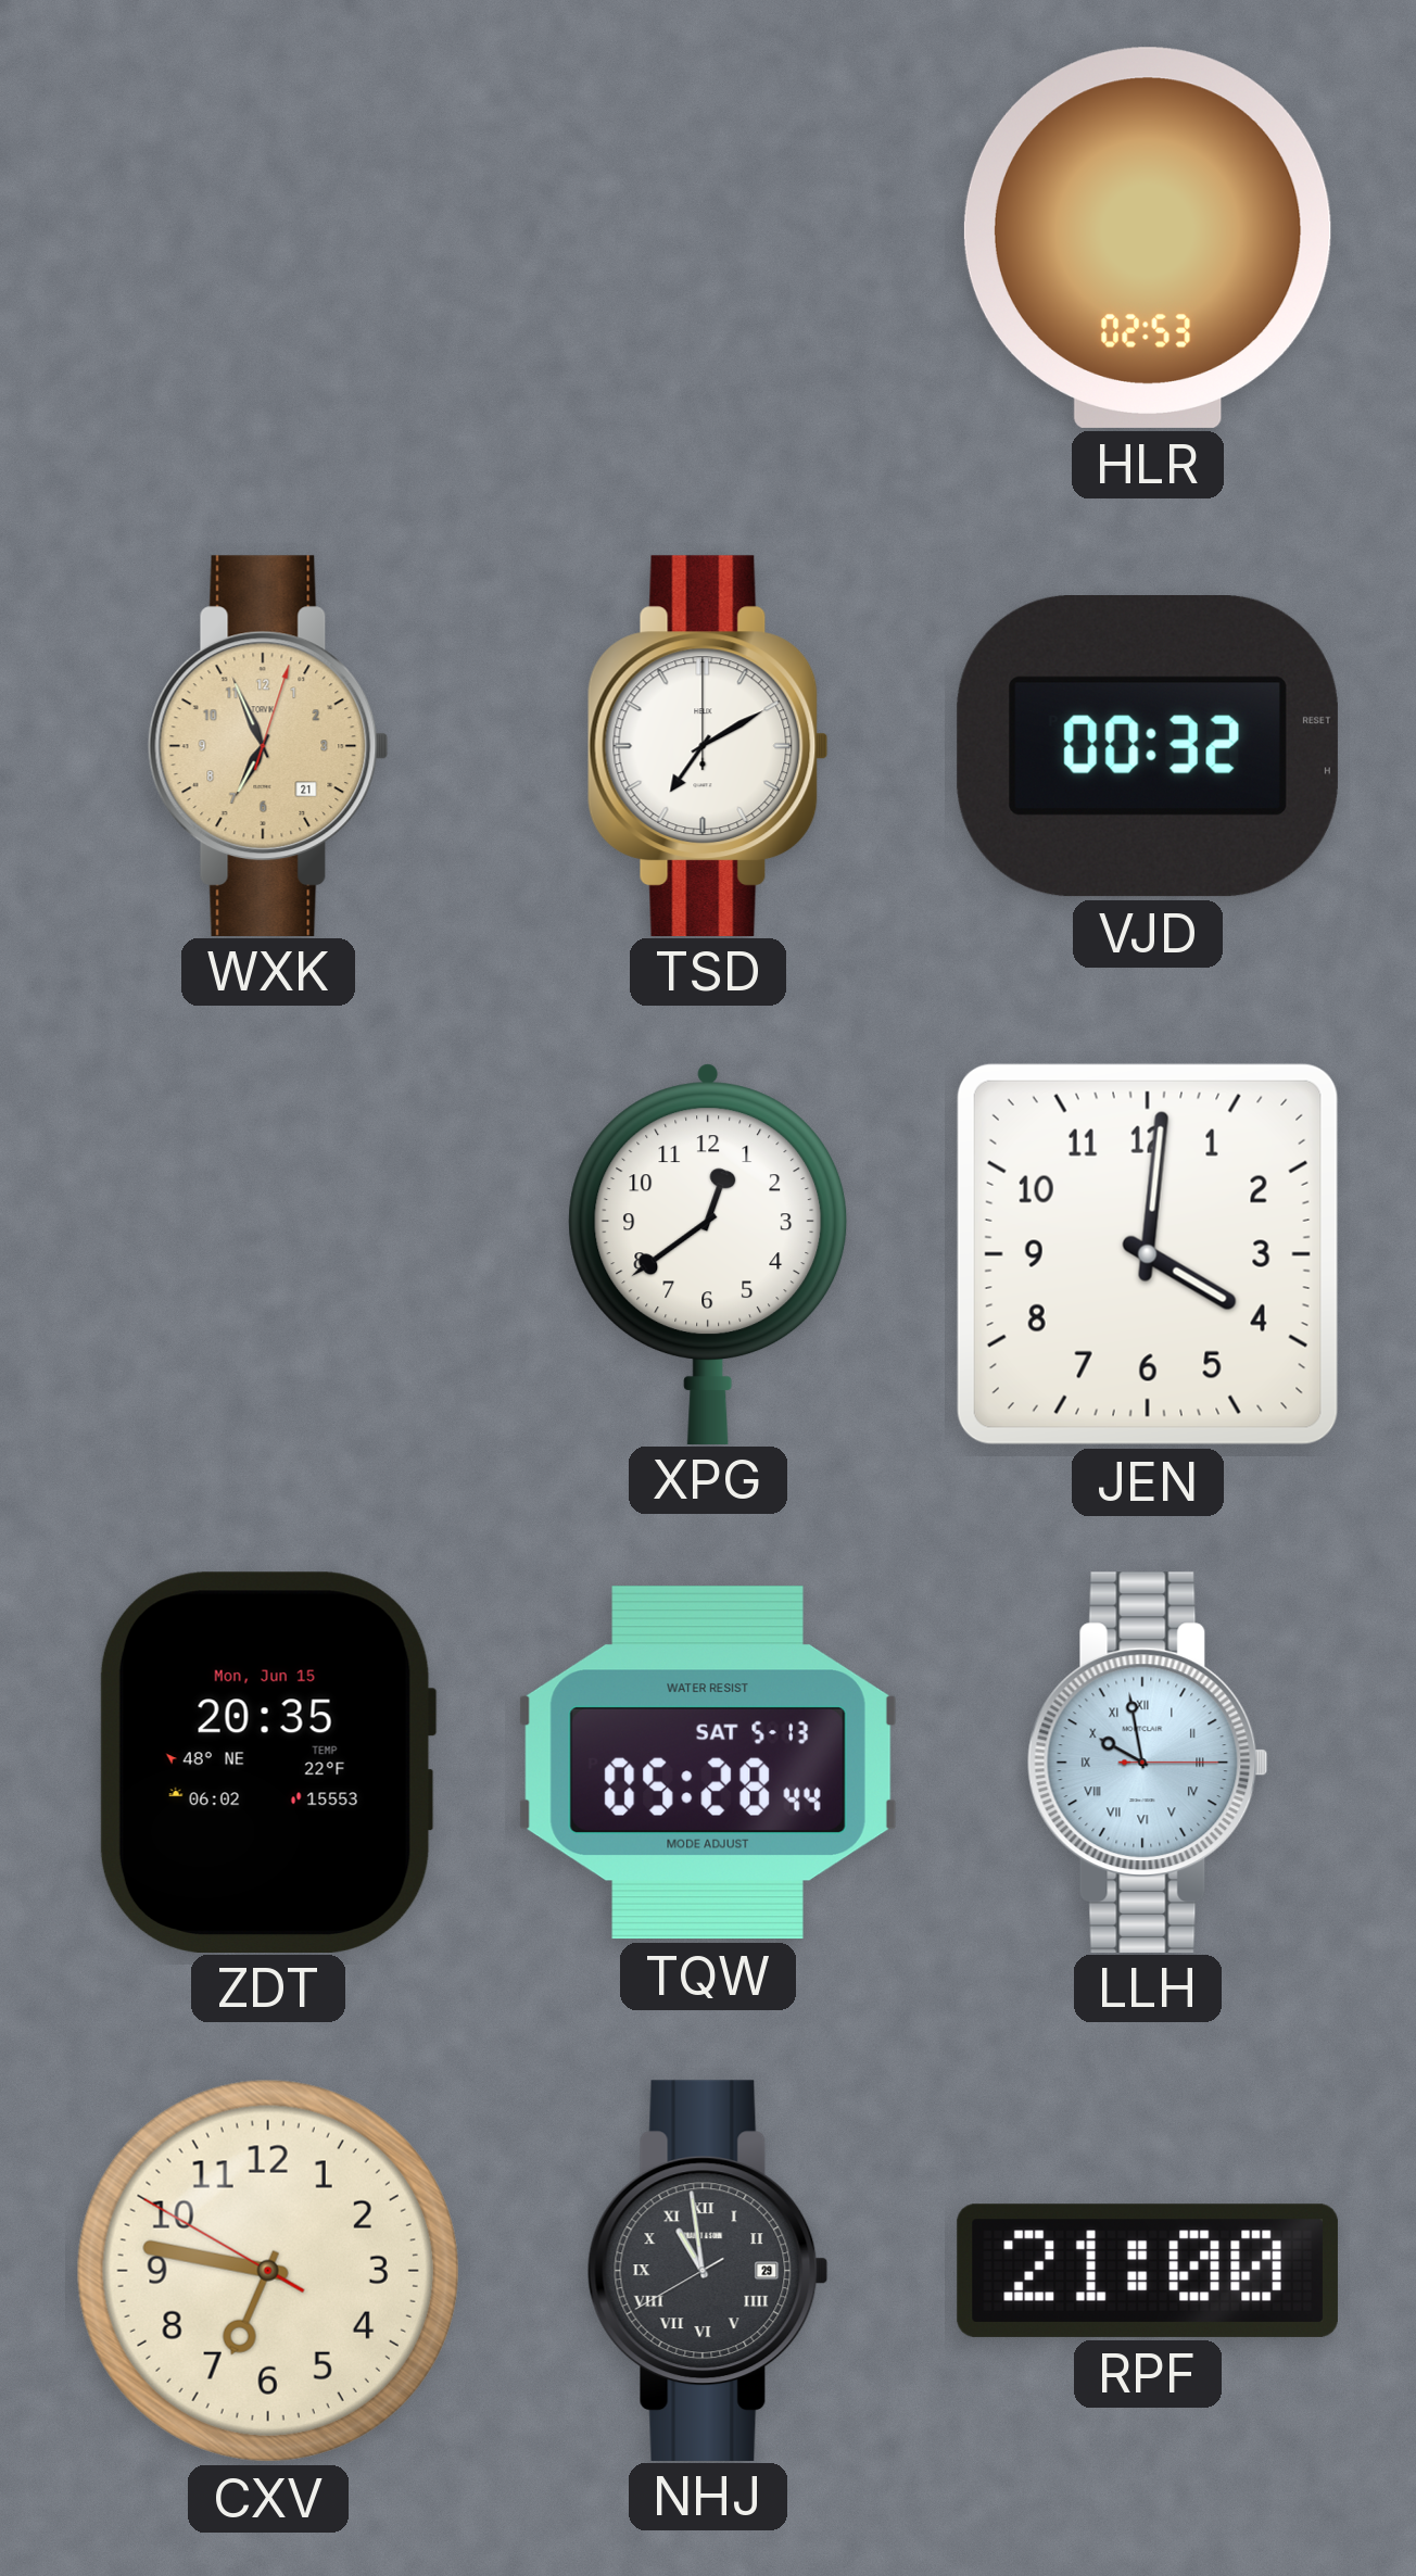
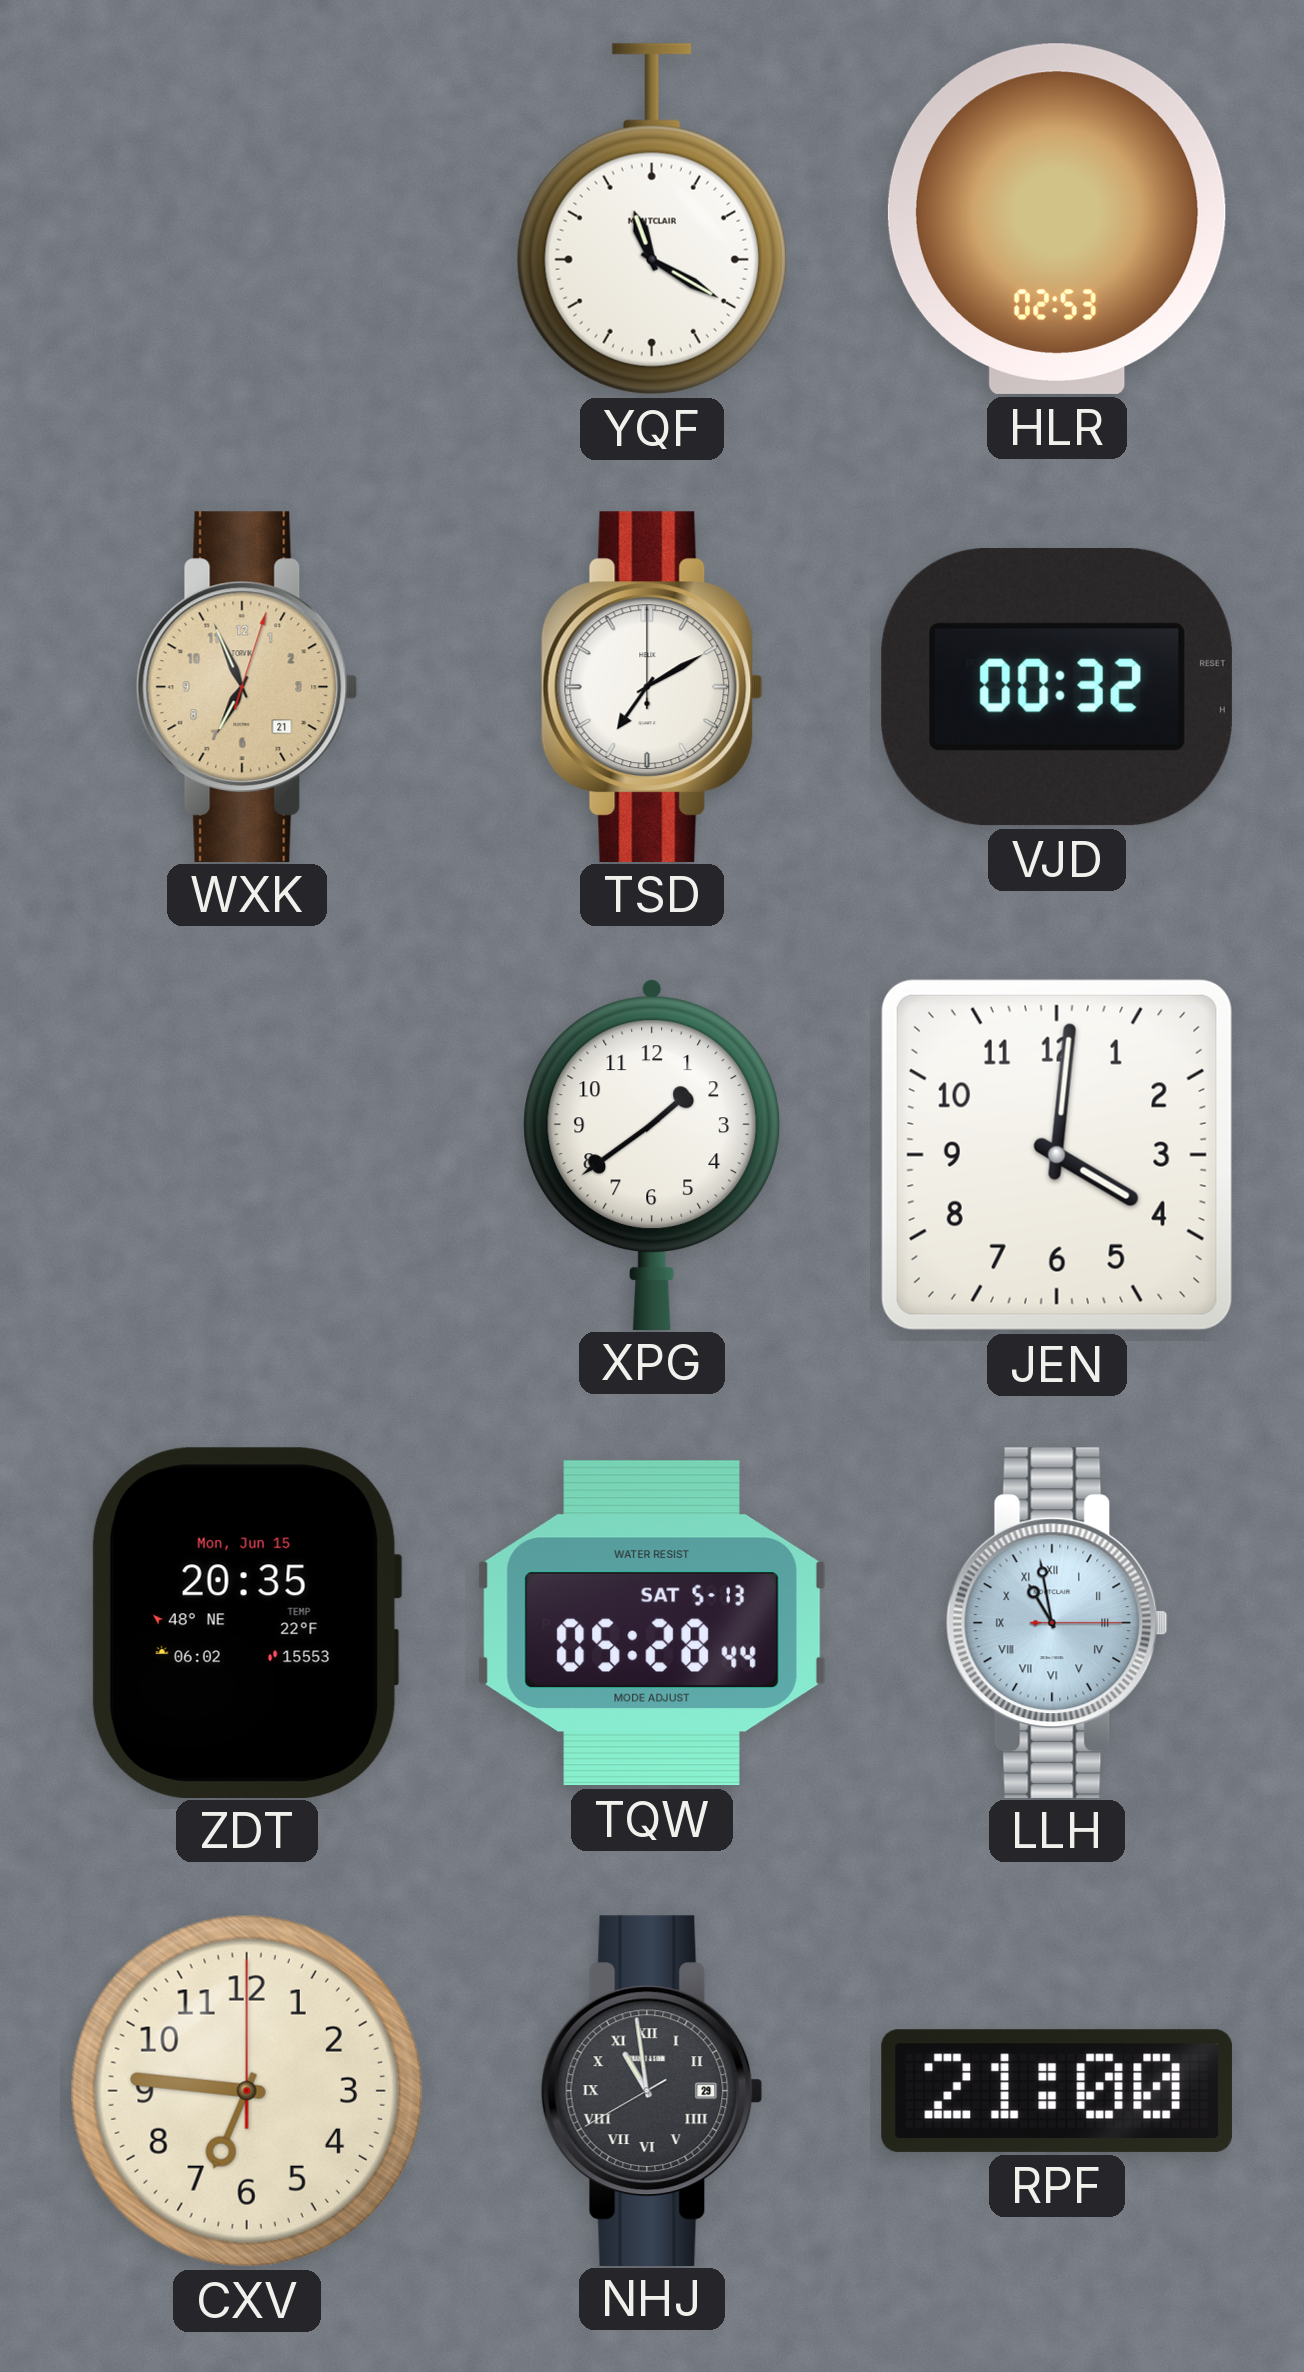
YQF: none -> 11:20 (652, 219)
XPG: 12:39 -> 1:39 (652, 1154)
LLH: 9:58 -> 10:58 (1057, 1622)
CXV: 6:46:50 -> 6:46:00 (247, 2091)
